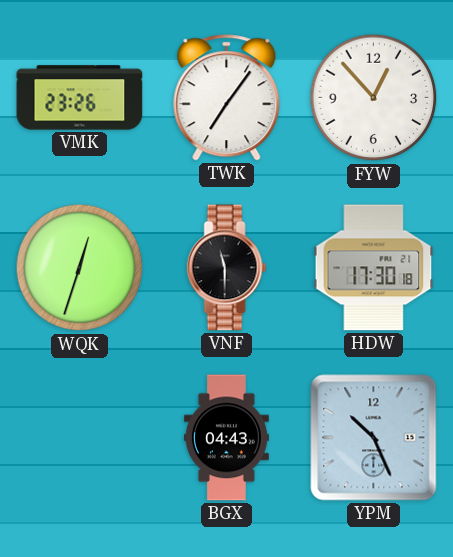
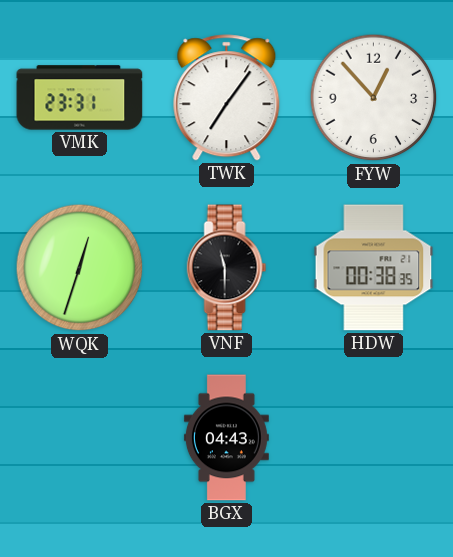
VMK: 23:26 -> 23:31 (80, 98)
HDW: 17:30 -> 00:38 (374, 268)
YPM: 10:26 -> none (374, 438)
